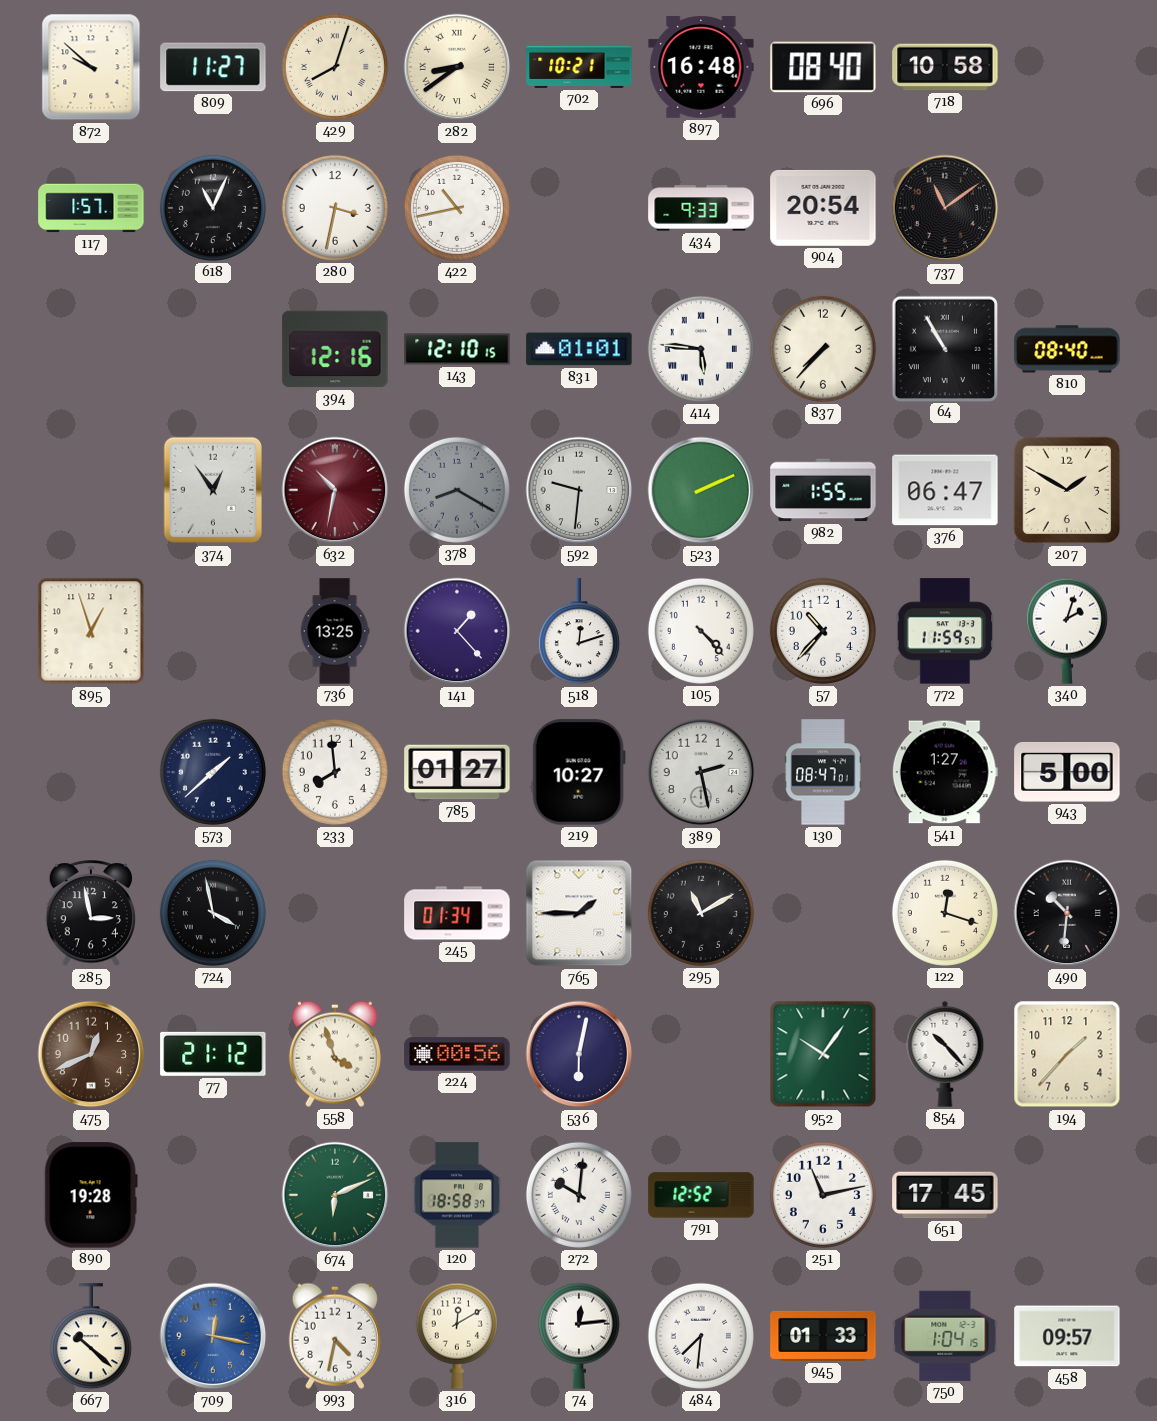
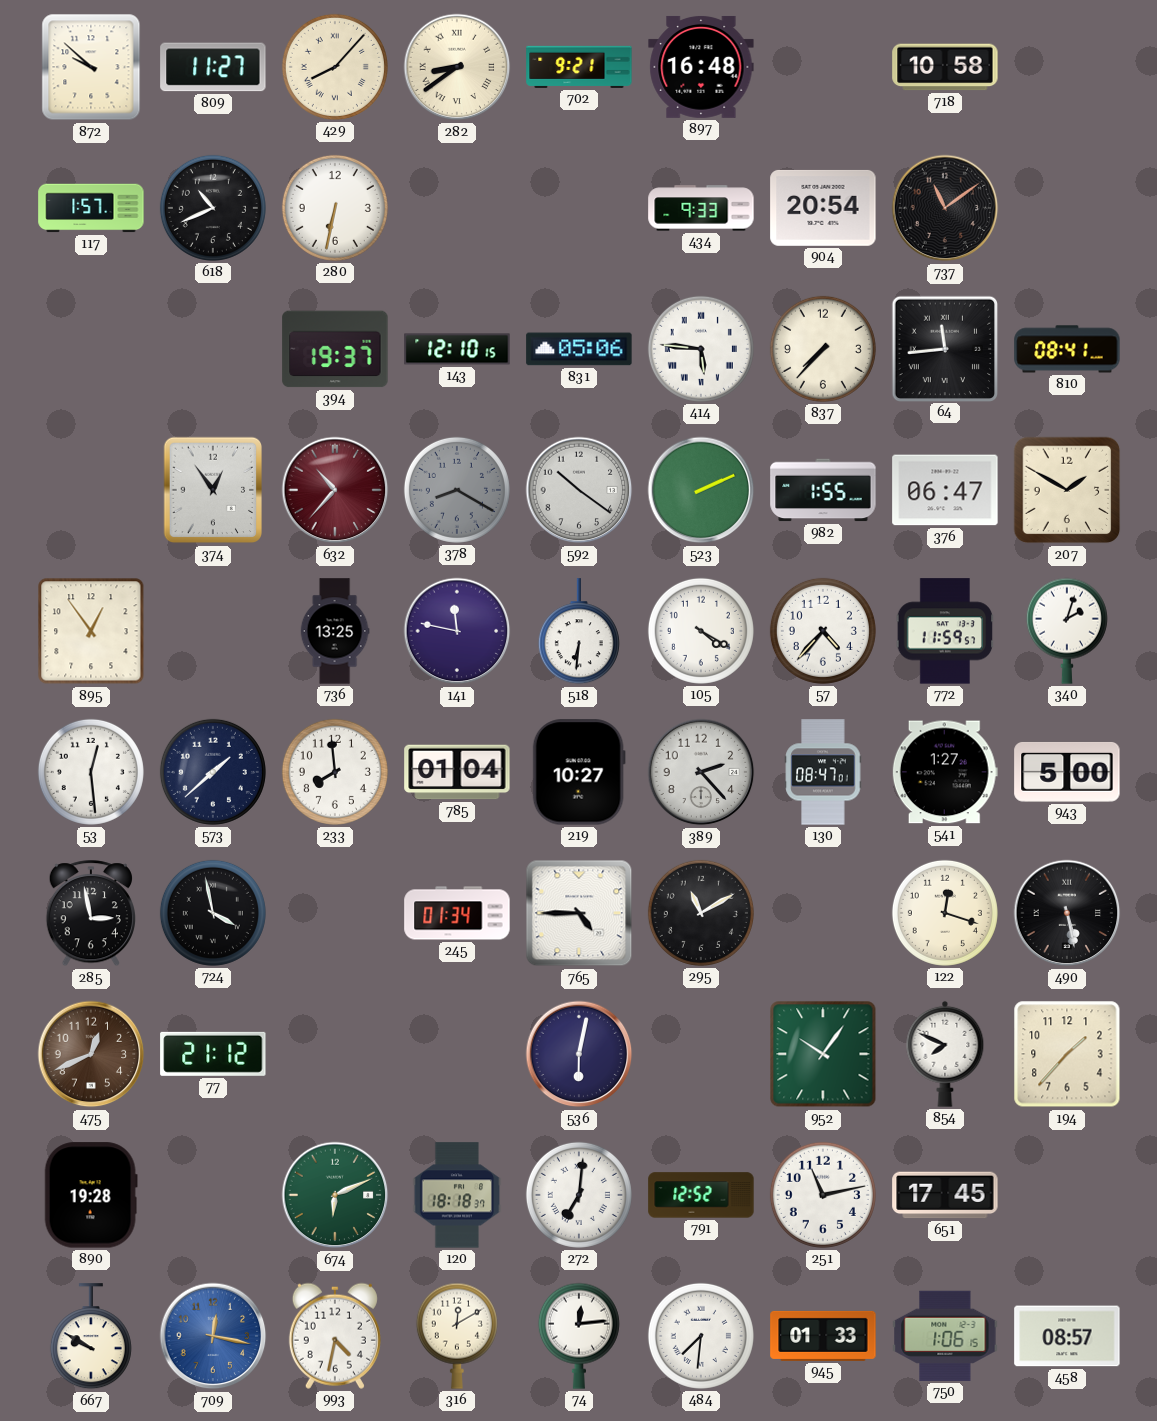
429: 8:03 -> 8:07 (335, 67)
702: 10:21 -> 9:21 (579, 67)
696: 08:40 -> none (823, 67)
618: 11:04 -> 10:41 (213, 208)
280: 3:32 -> 6:32 (335, 208)
422: 10:43 -> none (457, 208)
394: 12:16 -> 19:37 (335, 349)
831: 01:01 -> 05:06 (579, 349)
64: 10:55 -> 11:44 (944, 348)
810: 08:40 -> 08:41 (1067, 349)
632: 10:32 -> 10:37 (335, 490)
592: 9:31 -> 10:21 (579, 490)
895: 12:57 -> 12:54 (91, 631)
141: 1:23 -> 11:47 (457, 631)
518: 12:12 -> 6:31 (579, 632)
105: 4:23 -> 4:20 (701, 631)
57: 10:37 -> 4:37 (823, 631)
53: none -> 12:29 (91, 772)
785: 01:27 -> 01:04 (457, 772)
389: 2:28 -> 2:23 (701, 772)
765: 1:45 -> 4:45 (579, 913)
490: 10:31 -> 5:28 (1067, 913)
558: 3:57 -> none (335, 1054)
224: 00:56 -> none (457, 1054)
854: 10:23 -> 7:49 (945, 1054)
120: 18:58 -> 18:18 (457, 1195)
272: 10:01 -> 7:01 (579, 1195)
667: 10:22 -> 9:50 (91, 1337)
750: 1:04 -> 1:06 (945, 1336)
458: 09:57 -> 08:57 (1067, 1336)
